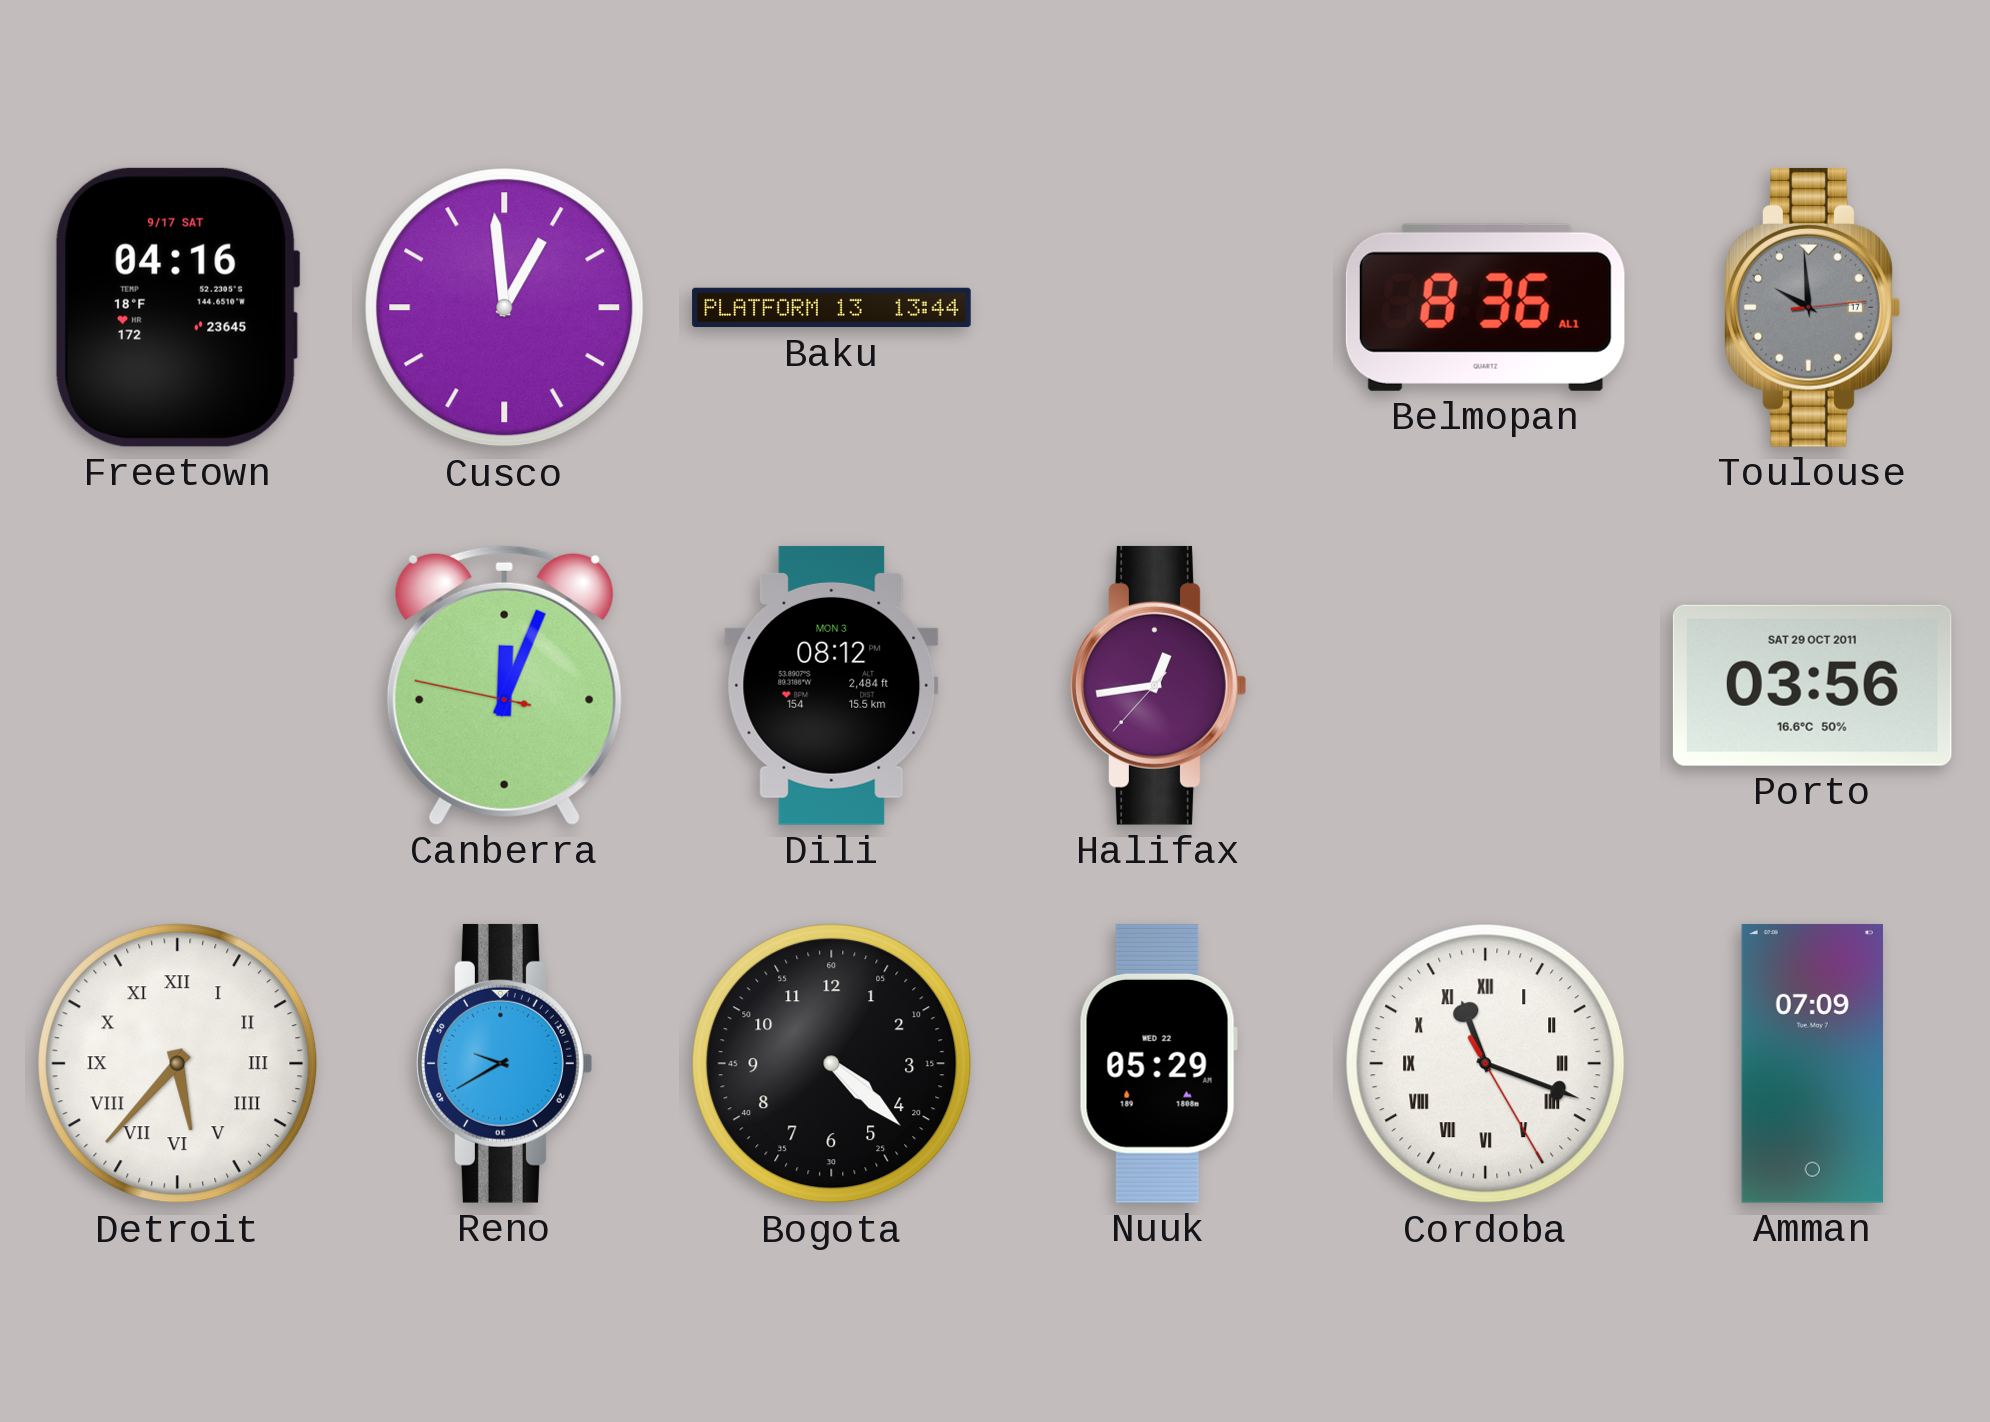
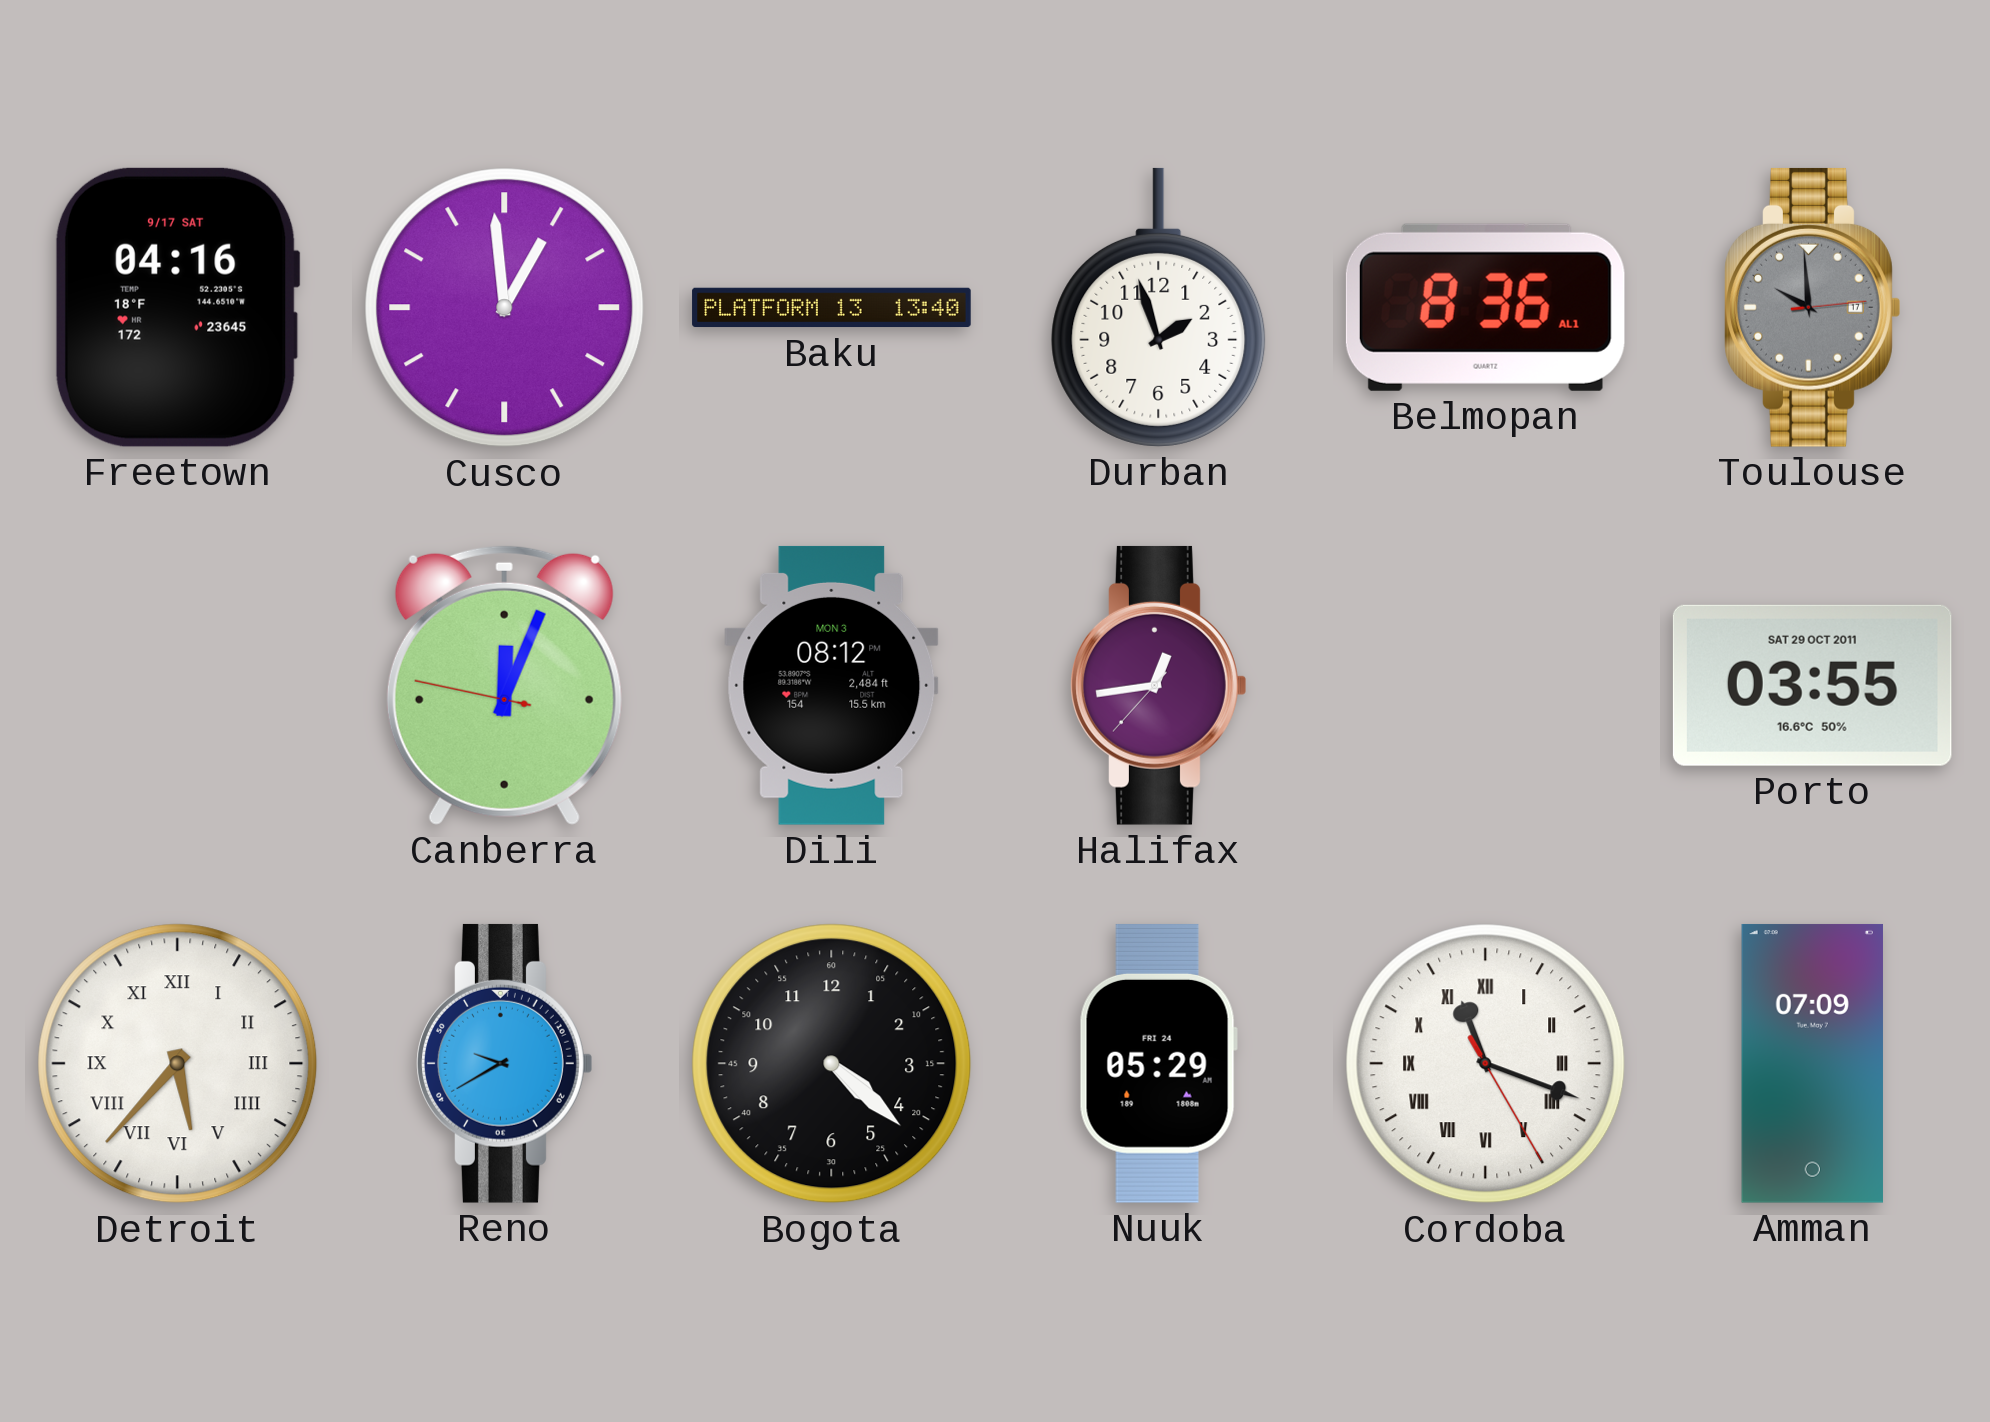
Baku: 13:44 -> 13:40 (832, 308)
Durban: none -> 1:57 (1159, 307)
Porto: 03:56 -> 03:55 (1812, 685)
Nuuk date: WED 22 -> FRI 24 (1158, 1063)
